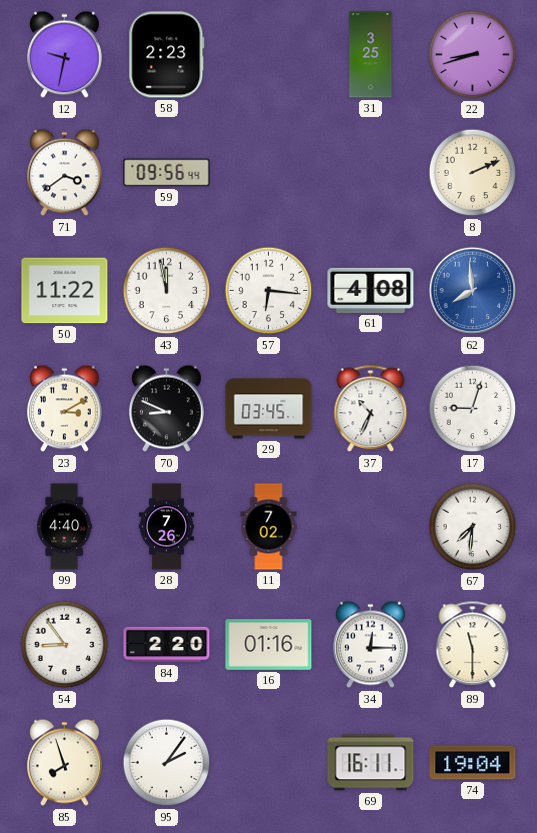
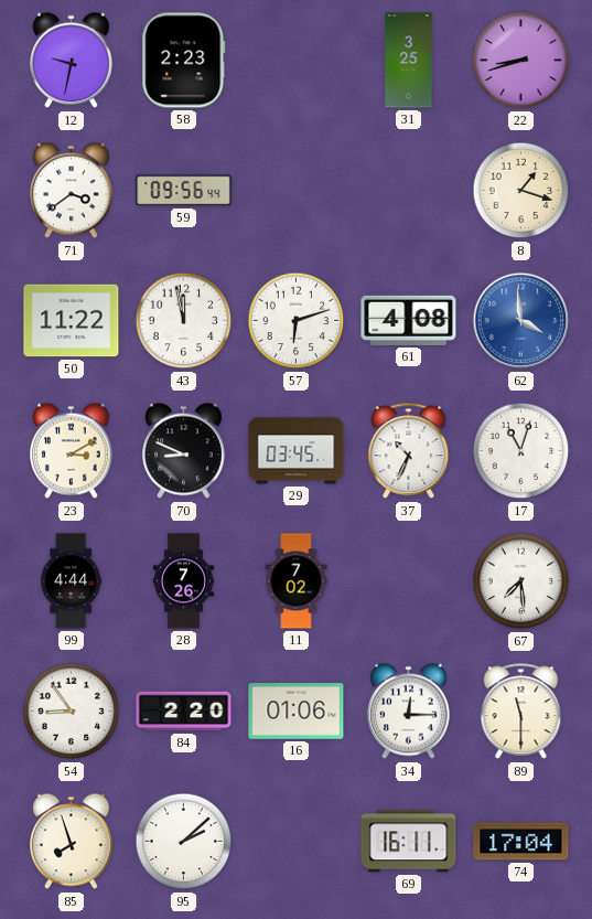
8: 2:11 -> 1:18 (521, 191)
57: 6:16 -> 6:12 (297, 321)
62: 7:59 -> 3:59 (521, 321)
17: 9:03 -> 11:03 (521, 451)
99: 4:40 -> 4:44 (72, 581)
67: 7:31 -> 7:29 (521, 581)
16: 01:16 -> 01:06 (297, 712)
95: 2:06 -> 2:08 (184, 842)
74: 19:04 -> 17:04 (521, 842)
